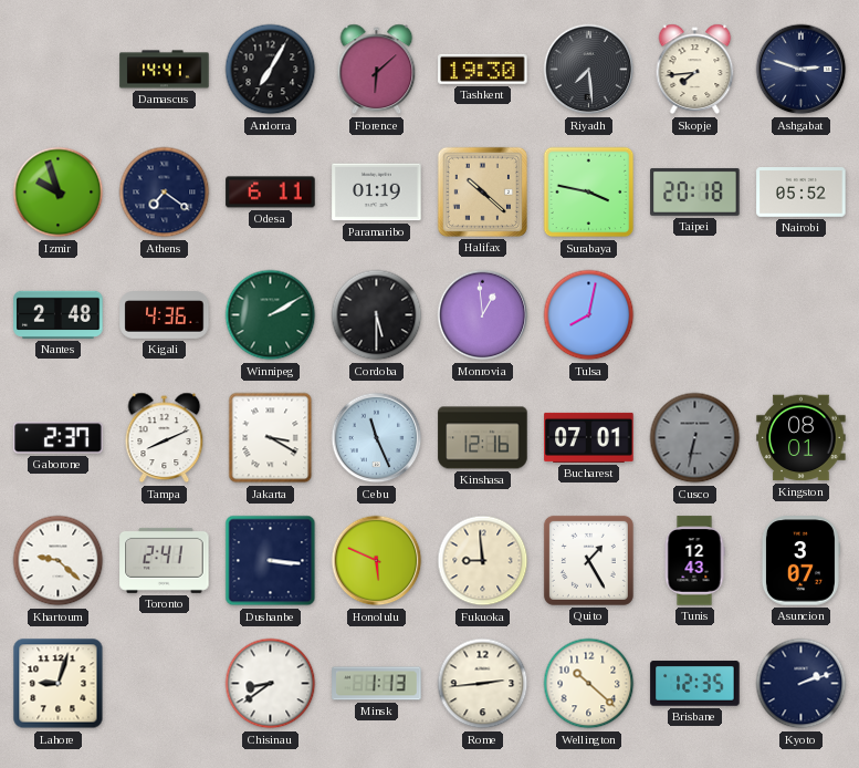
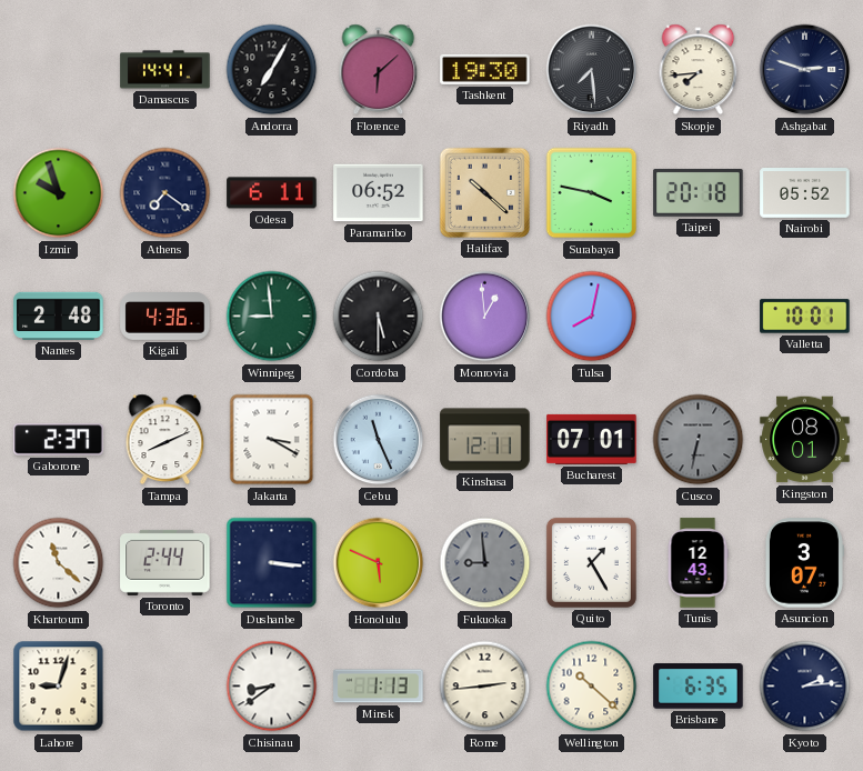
Paramaribo: 01:19 -> 06:52 (379, 193)
Winnipeg: 2:10 -> 8:59 (272, 317)
Valletta: none -> 10:01 (805, 317)
Kinshasa: 12:16 -> 12:11 (485, 440)
Khartoum: 9:22 -> 11:22 (59, 563)
Toronto: 2:41 -> 2:44 (165, 562)
Fukuoka dial: cream -> grey (485, 563)
Brisbane: 12:35 -> 6:35 (699, 687)
Kyoto: 2:12 -> 2:14 (805, 687)
